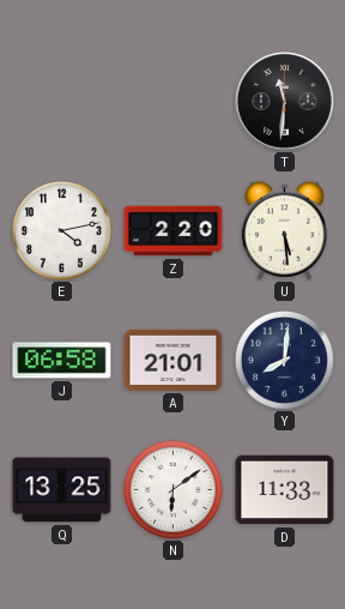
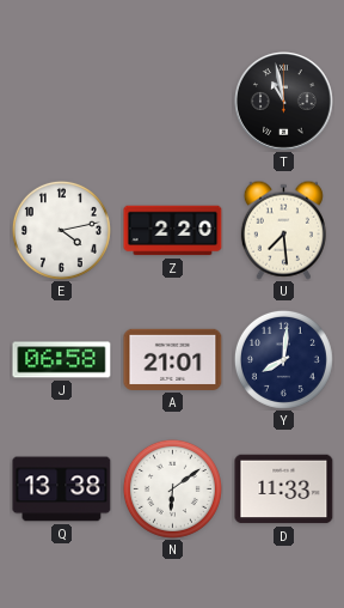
T: 11:31 -> 10:58 (284, 102)
U: 5:29 -> 7:29 (283, 230)
Q: 13:25 -> 13:38 (62, 490)
